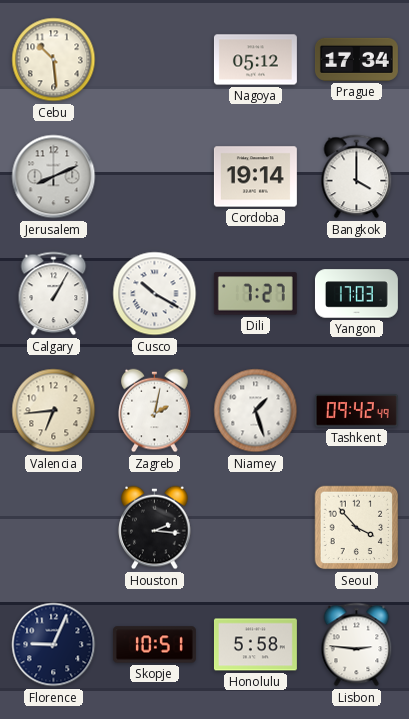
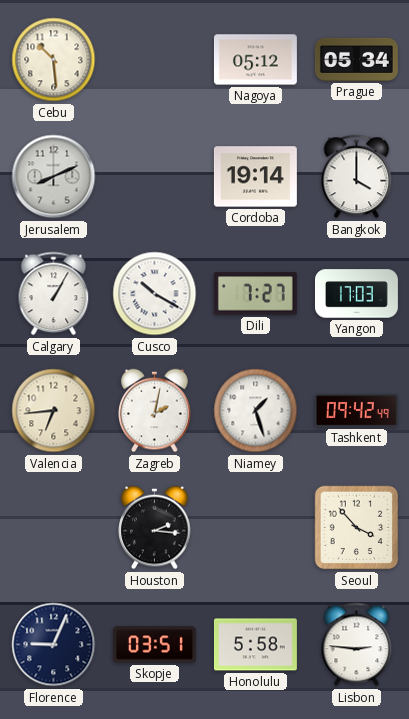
Prague: 17:34 -> 05:34 (356, 59)
Skopje: 10:51 -> 03:51 (154, 645)
